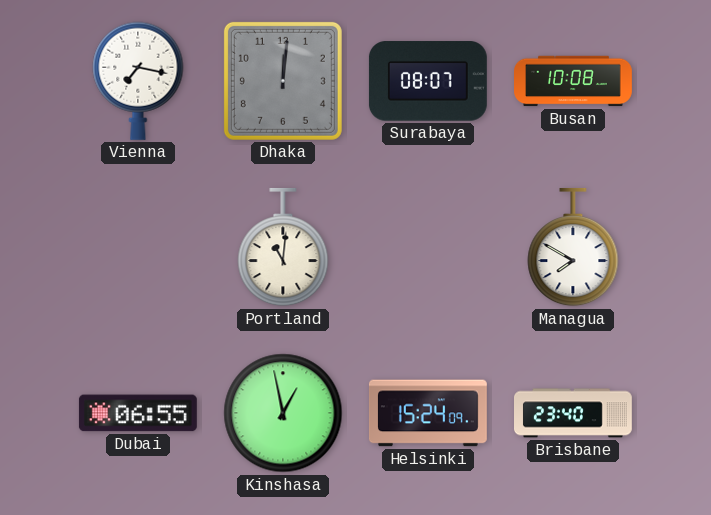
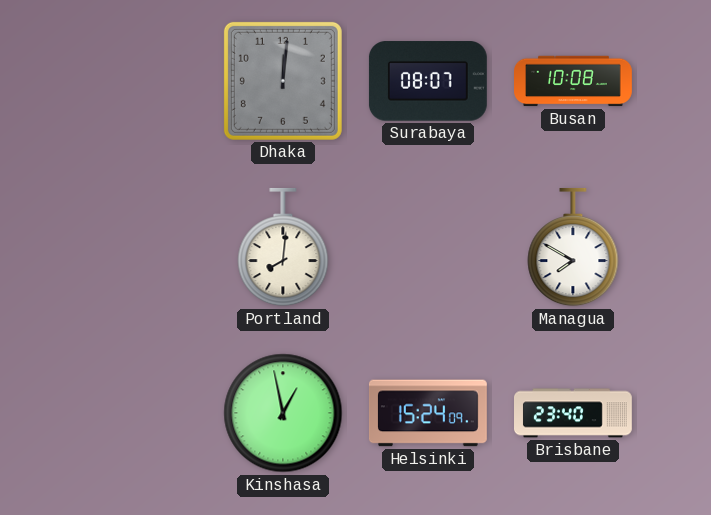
Vienna: 7:17 -> none (138, 81)
Portland: 11:01 -> 8:01 (283, 247)
Dubai: 06:55 -> none (138, 413)
